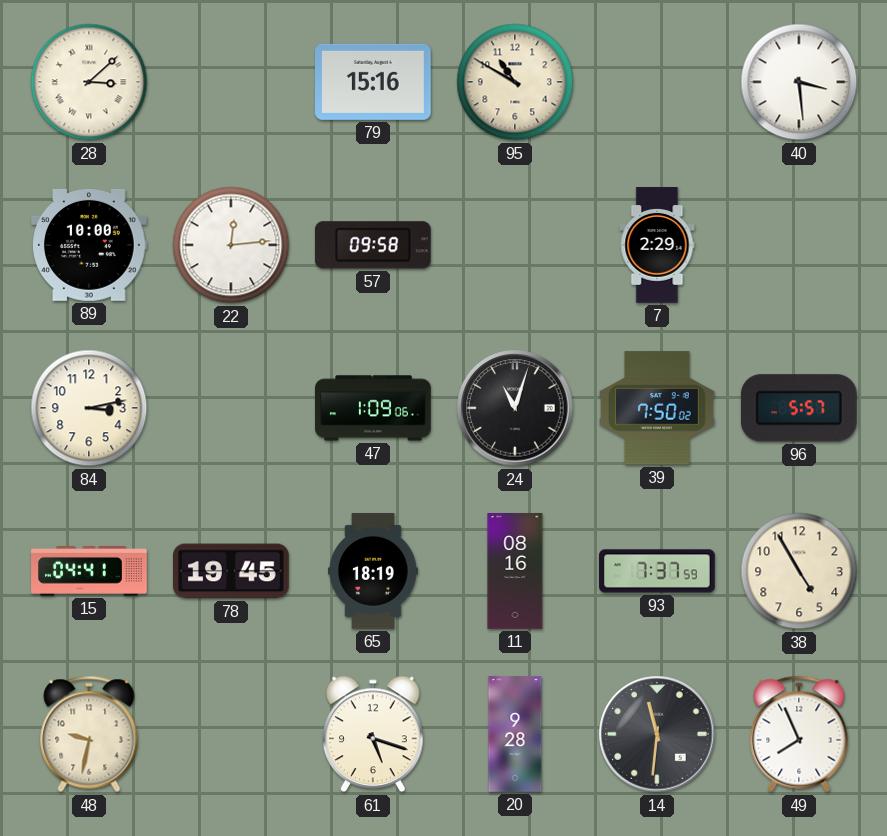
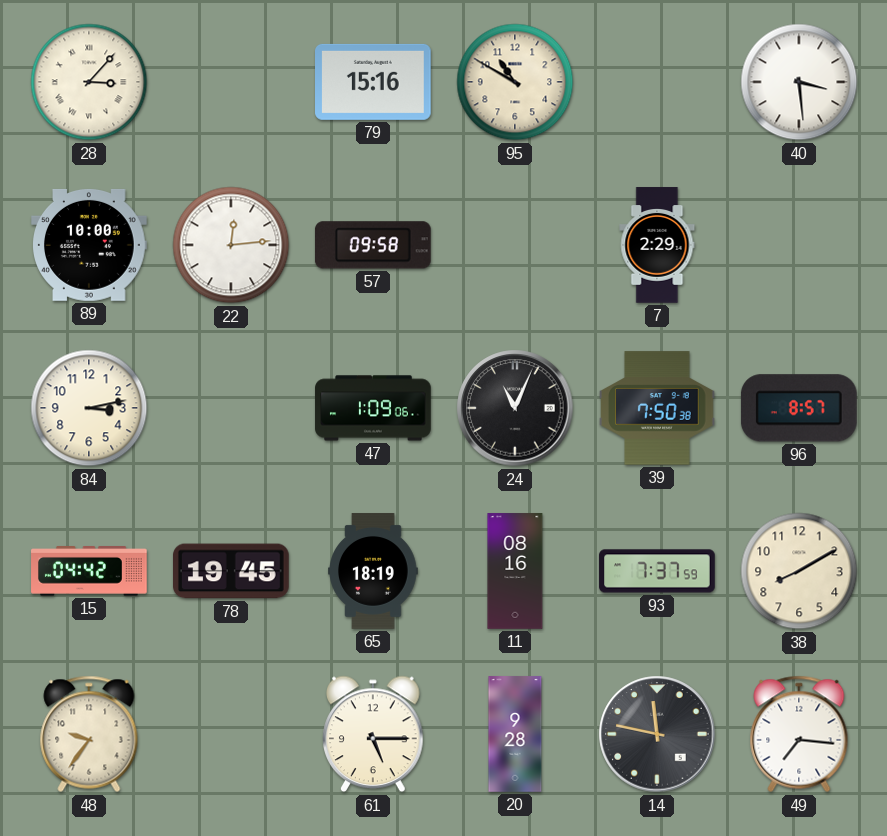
28: 3:08 -> 3:07 (89, 82)
24: 11:03 -> 11:04 (515, 408)
39: 7:50:02 -> 7:50:38 (657, 408)
96: 5:57 -> 8:57 (799, 408)
15: 04:41 -> 04:42 (89, 572)
38: 4:55 -> 8:10 (799, 571)
48: 9:32 -> 9:36 (89, 734)
61: 5:18 -> 5:15 (374, 734)
14: 11:31 -> 11:47 (657, 734)
49: 7:56 -> 7:16 (799, 734)
